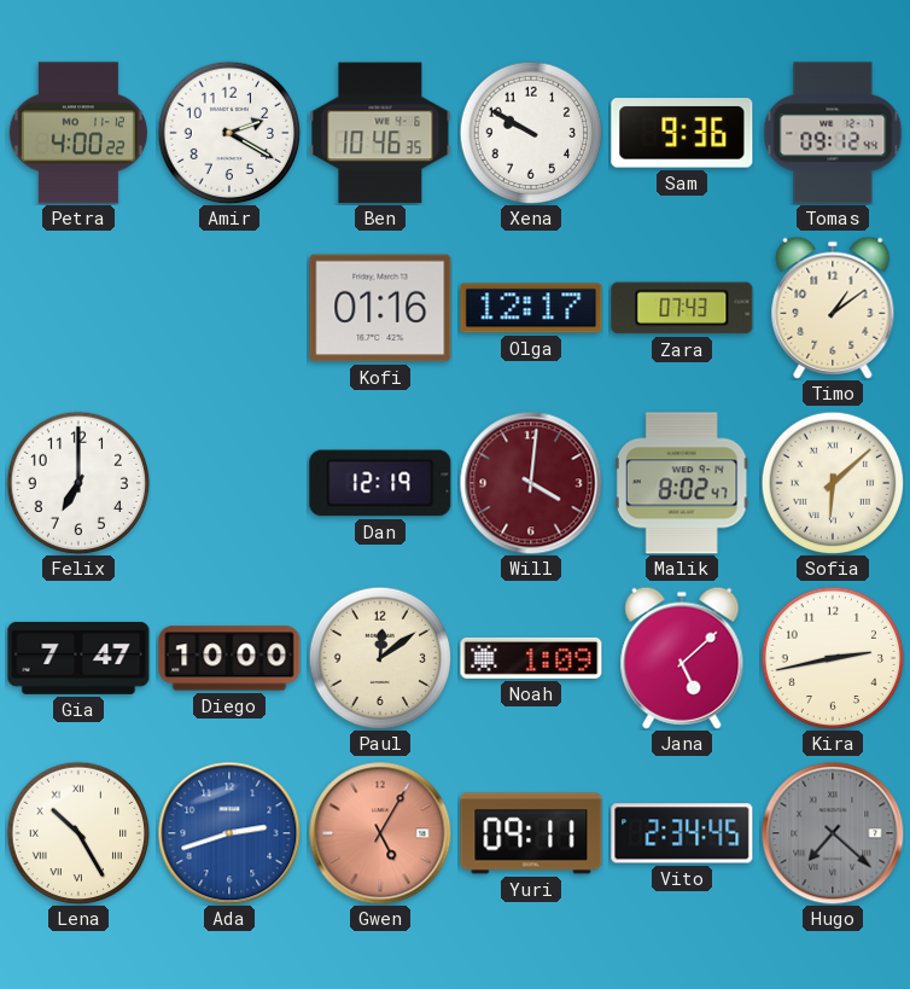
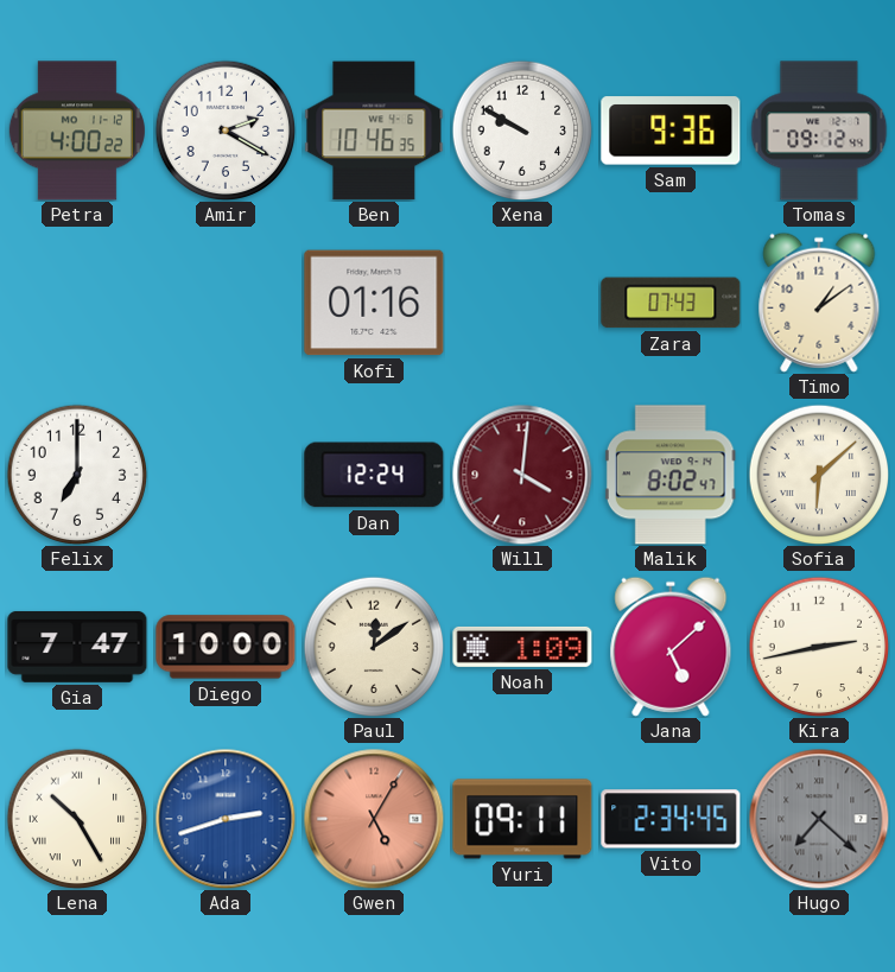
Olga: 12:17 -> none (531, 308)
Dan: 12:19 -> 12:24 (374, 475)
